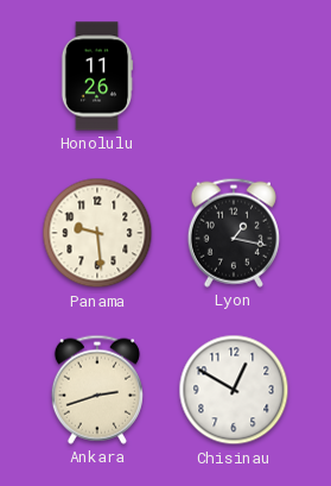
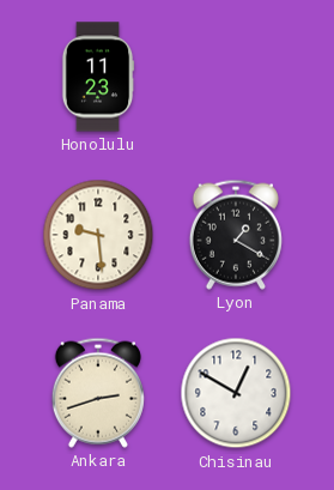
Honolulu: 11:26 -> 11:23 (98, 77)
Lyon: 1:17 -> 1:20 (236, 235)
